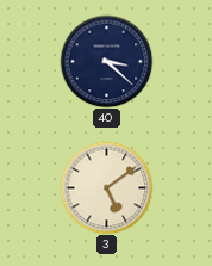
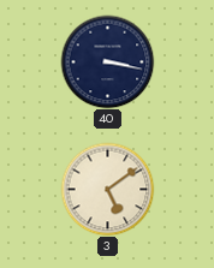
40: 3:22 -> 3:17 (107, 61)
